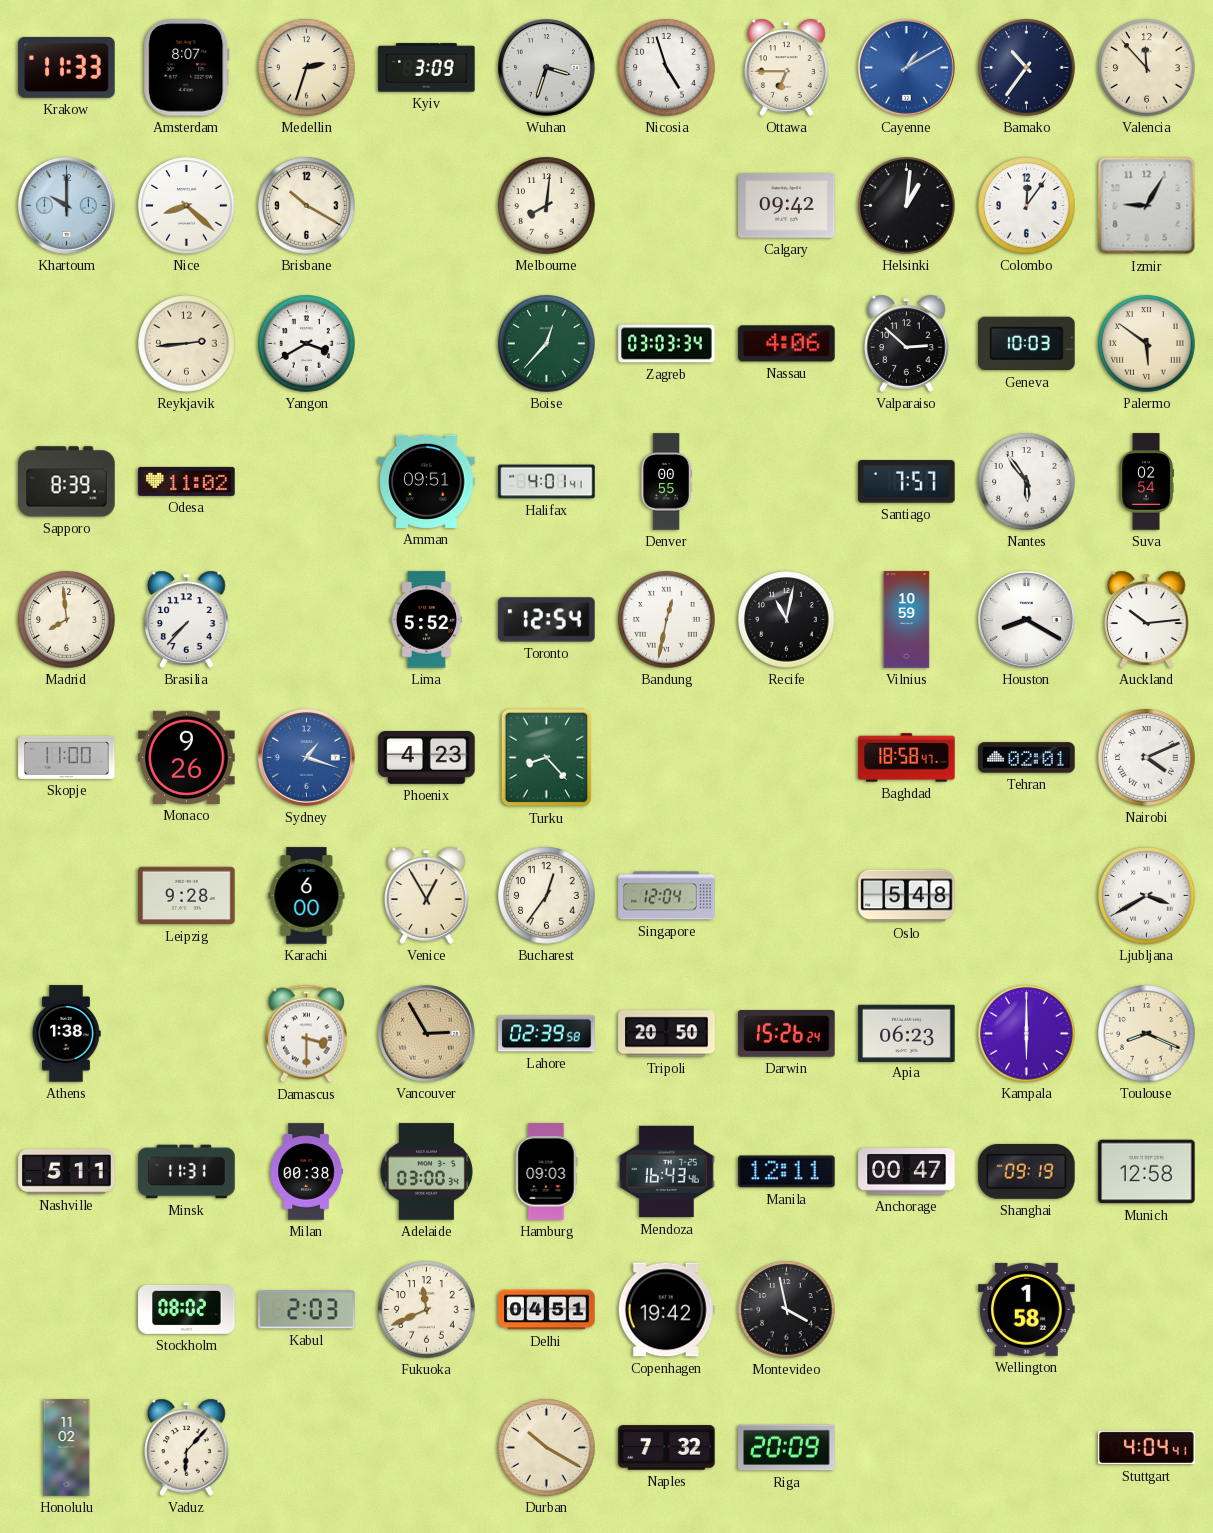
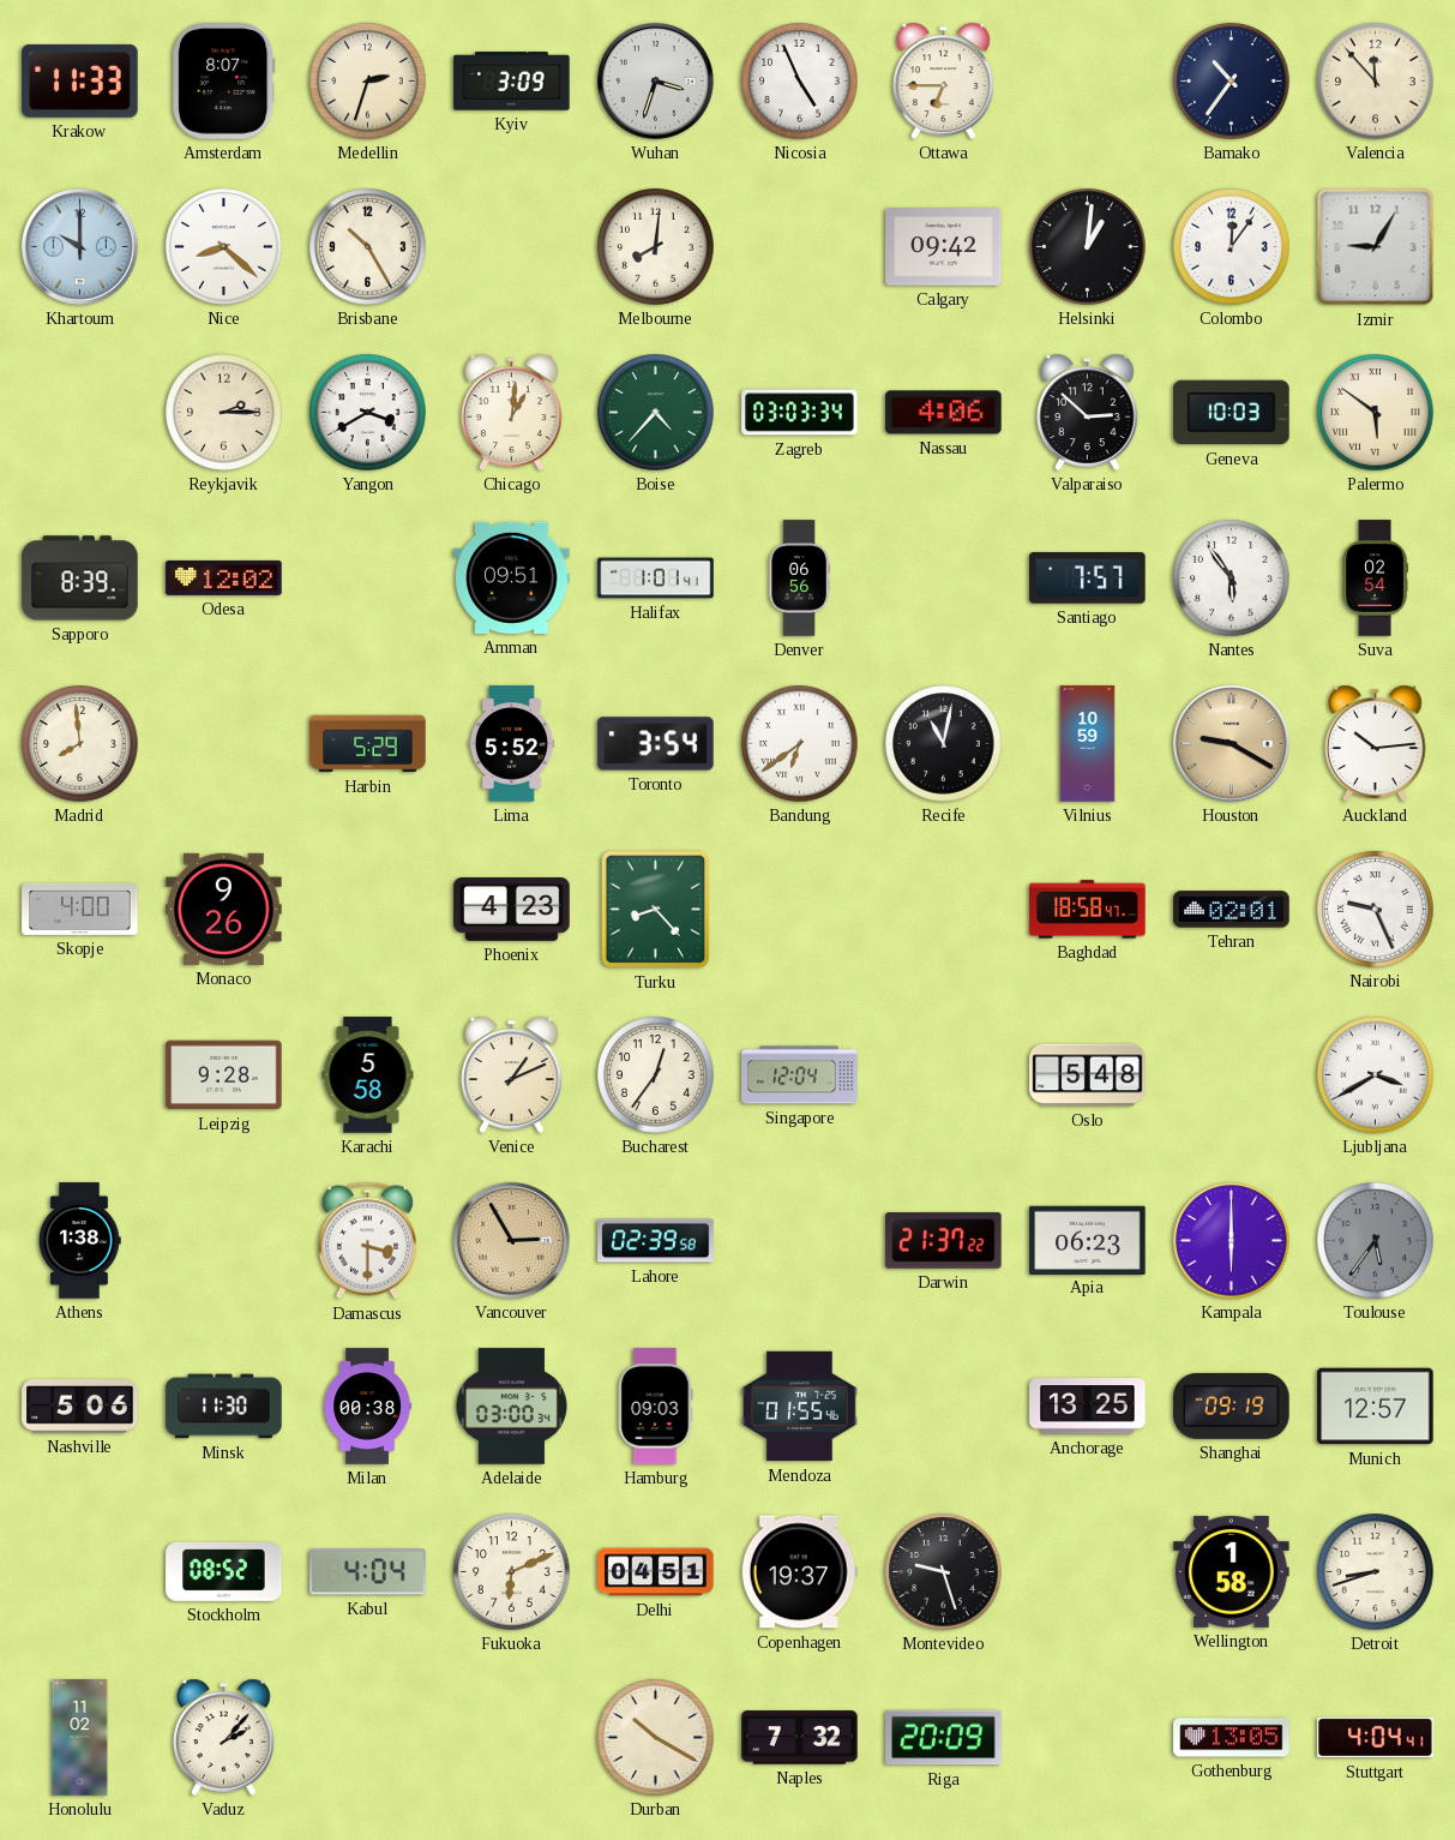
Nicosia: 4:57 -> 4:56 (800, 82)
Cayenne: 1:10 -> none (907, 68)
Brisbane: 10:20 -> 10:25 (368, 247)
Reykjavik: 2:44 -> 2:15 (224, 413)
Chicago: none -> 1:01 (512, 412)
Boise: 12:37 -> 4:37 (656, 413)
Odesa: 11:02 -> 12:02 (224, 577)
Halifax: 4:01 -> 1:01 (656, 579)
Denver: 00:55 -> 06:56 (799, 579)
Brasilia: 7:37 -> none (187, 619)
Harbin: none -> 5:29 (368, 744)
Toronto: 12:54 -> 3:54 (656, 744)
Bandung: 12:32 -> 6:39 (800, 744)
Houston: 8:20 -> 9:20 (1232, 744)
Houston dial: white -> champagne (1232, 744)
Skopje: 11:00 -> 4:00 (80, 909)
Sydney: 1:18 -> none (307, 758)
Nairobi: 4:11 -> 9:26 (1376, 910)
Karachi: 6:00 -> 5:58 (368, 1075)
Venice: 12:55 -> 1:11 (512, 1074)
Tripoli: 20:50 -> none (667, 1034)
Darwin: 15:26 -> 21:37 (944, 1241)
Toulouse: 8:19 -> 5:36 (1376, 1241)
Toulouse dial: cream -> grey (1376, 1241)
Nashville: 5:11 -> 5:06 (80, 1407)
Minsk: 11:31 -> 11:30 (224, 1407)
Mendoza: 16:43 -> 01:55 (800, 1407)
Manila: 12:11 -> none (787, 1172)
Anchorage: 00:47 -> 13:25 (1088, 1407)
Munich: 12:58 -> 12:57 (1376, 1407)
Stockholm: 08:02 -> 08:52 (224, 1571)
Kabul: 2:03 -> 4:04 (368, 1572)
Fukuoka: 11:41 -> 6:11 (512, 1572)
Copenhagen: 19:42 -> 19:37 (799, 1572)
Montevideo: 3:58 -> 9:27 (944, 1572)
Detroit: none -> 8:42 (1376, 1572)
Vaduz: 6:07 -> 2:07 (224, 1737)
Gothenburg: none -> 13:05 (1232, 1738)
